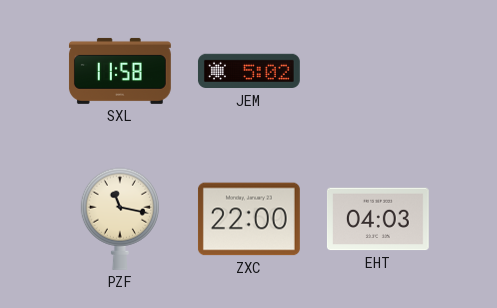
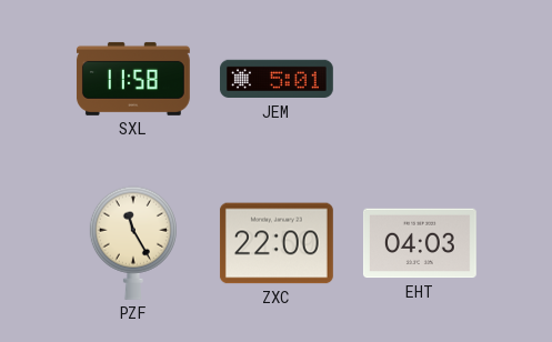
JEM: 5:02 -> 5:01 (277, 79)
PZF: 11:17 -> 11:25 (133, 243)
